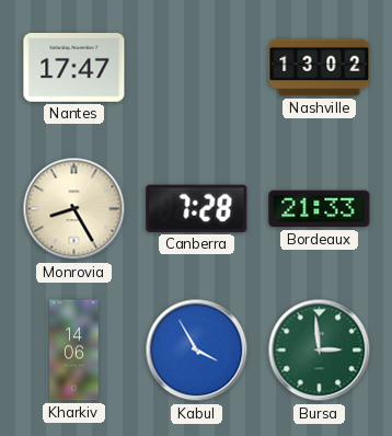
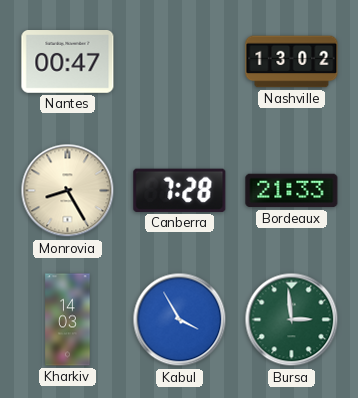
Nantes: 17:47 -> 00:47 (68, 62)
Kharkiv: 14:06 -> 14:03 (68, 320)
